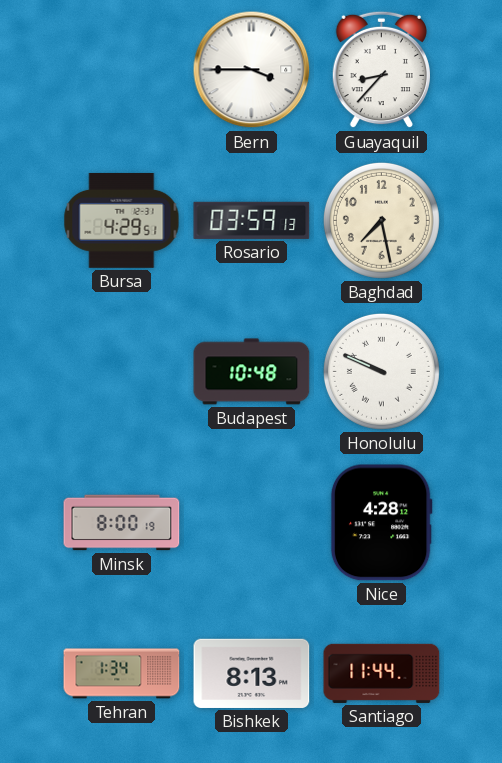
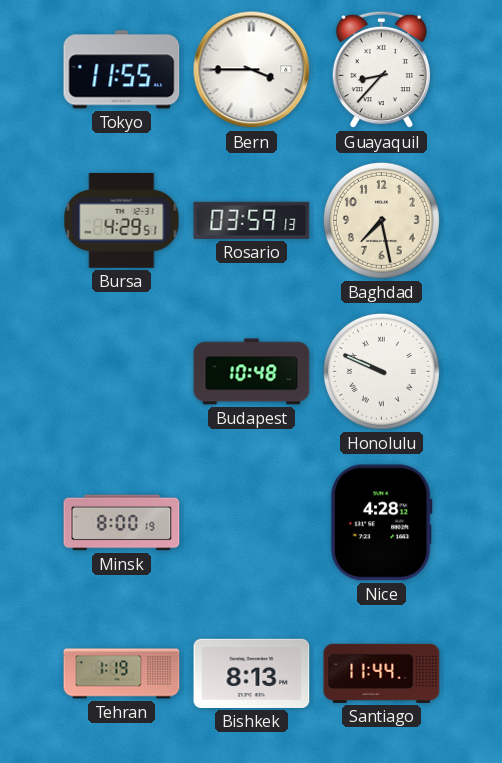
Tokyo: none -> 11:55 (122, 70)
Tehran: 1:34 -> 1:19 (122, 674)
